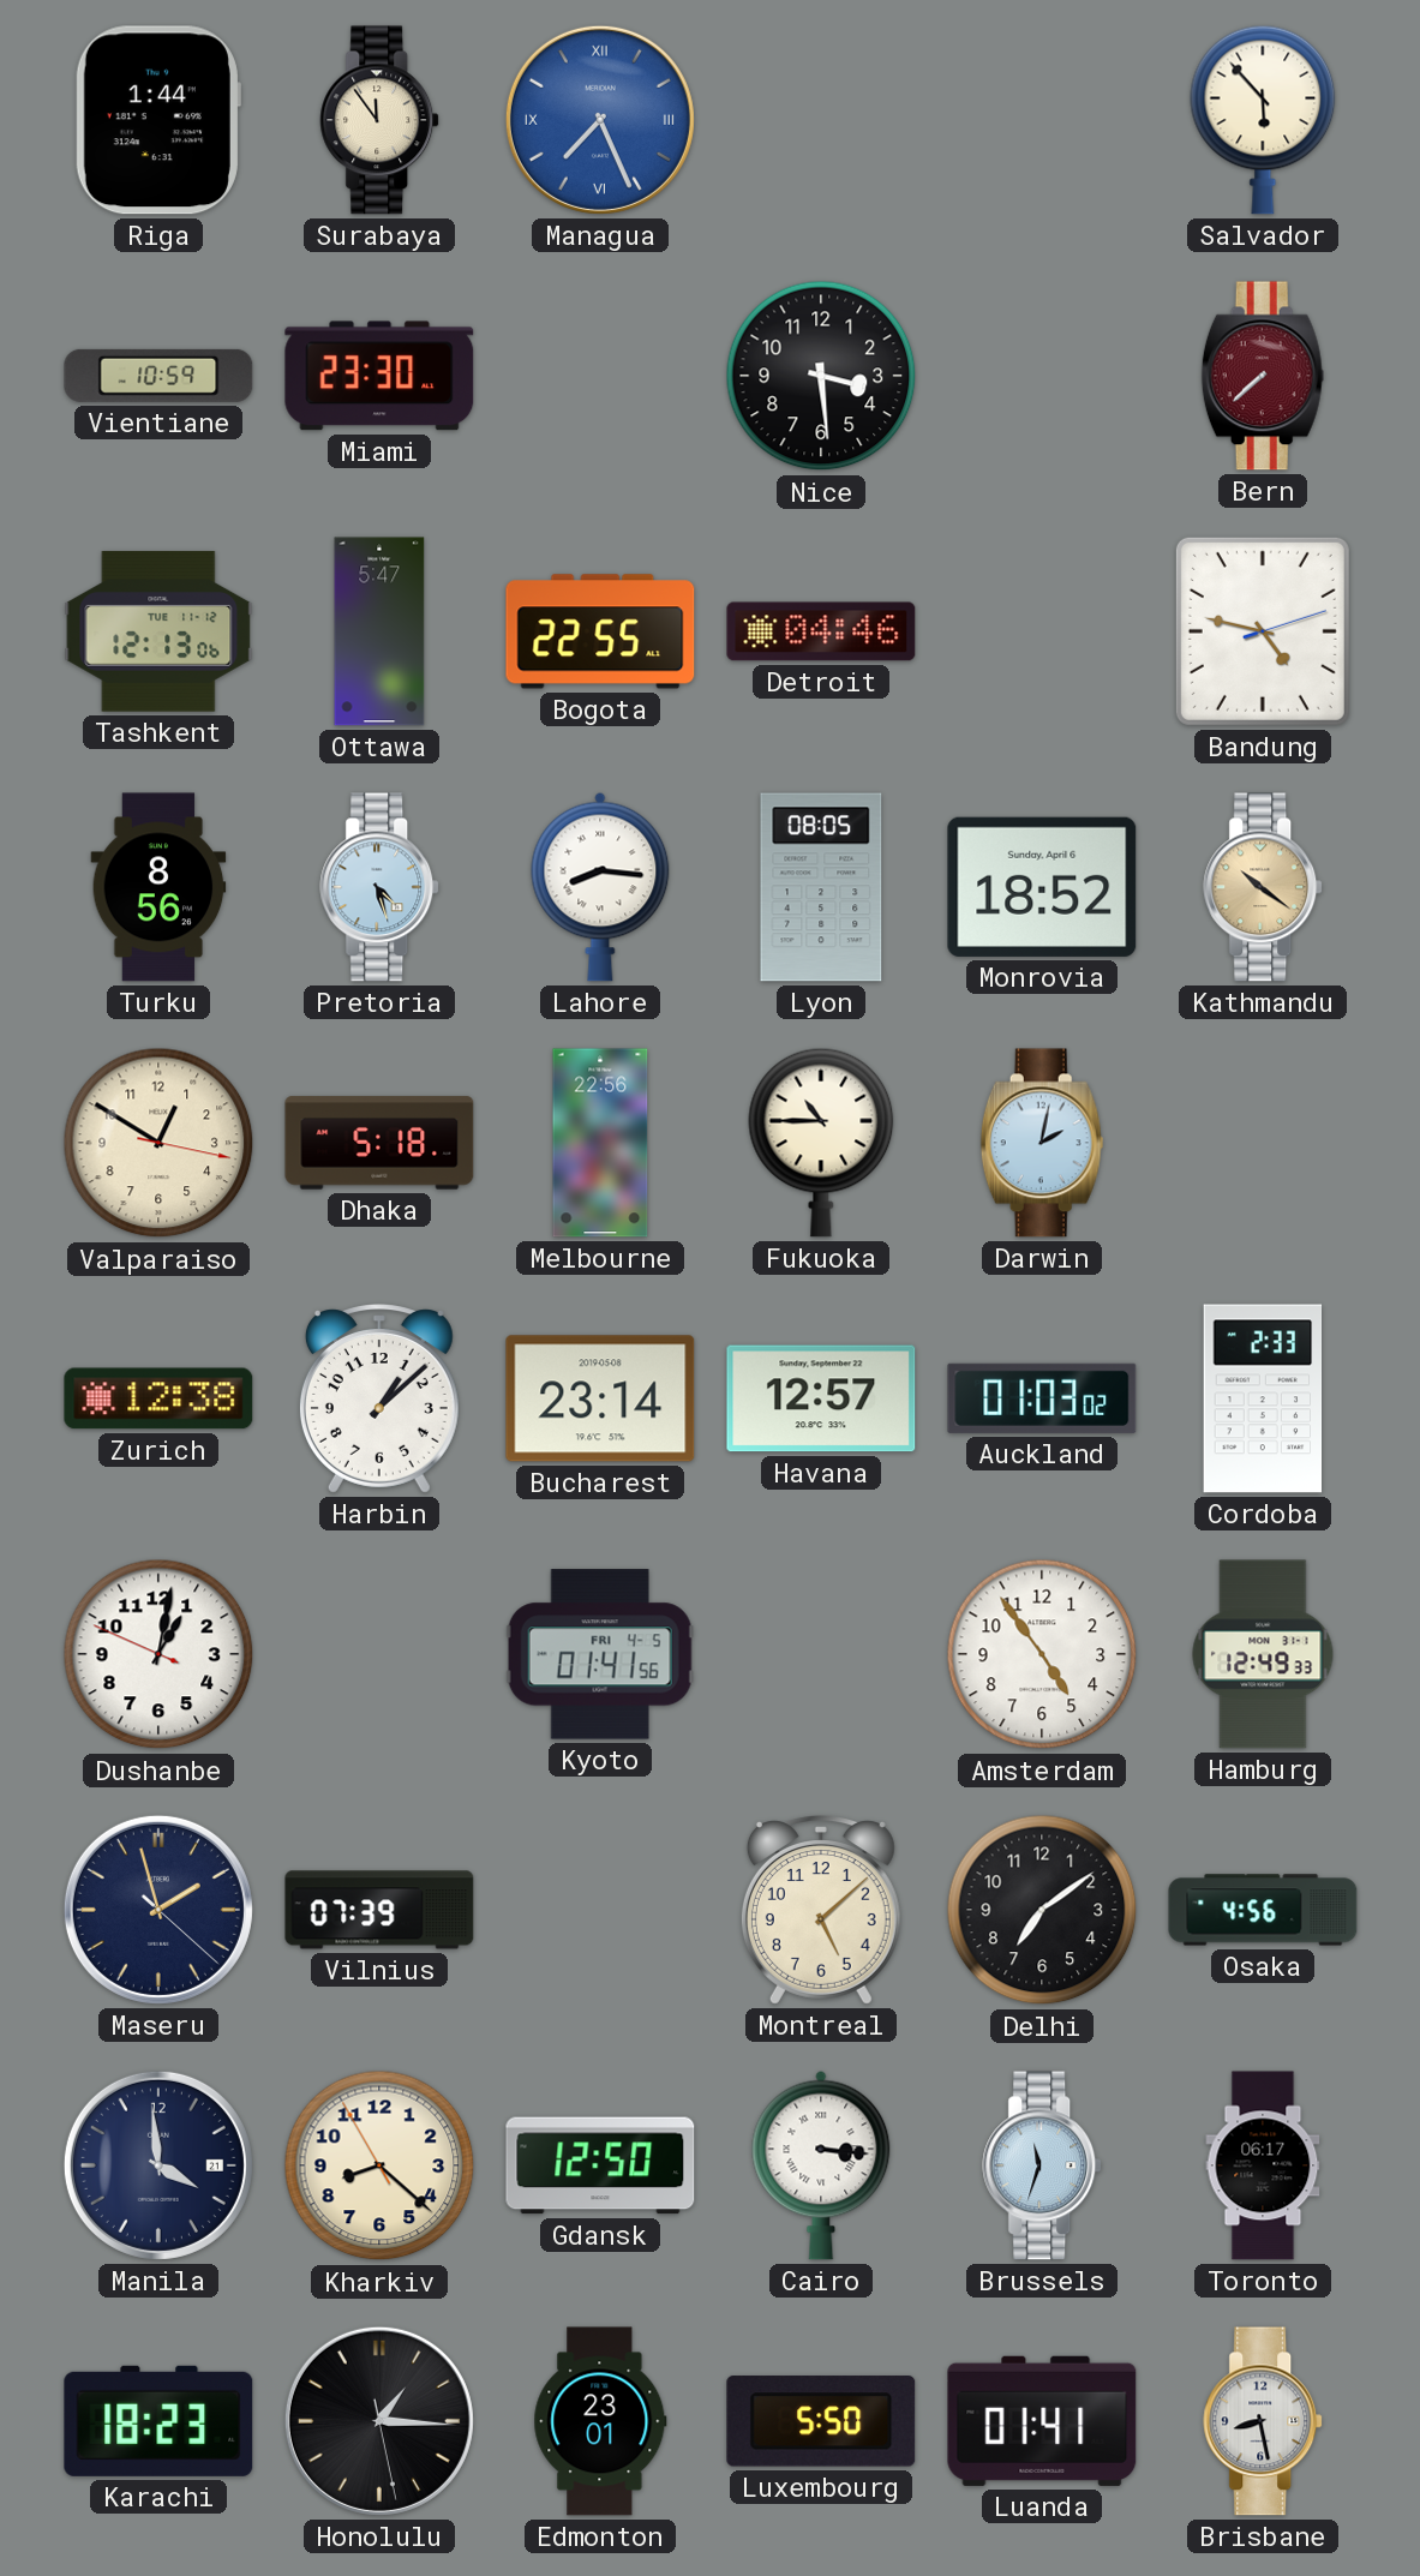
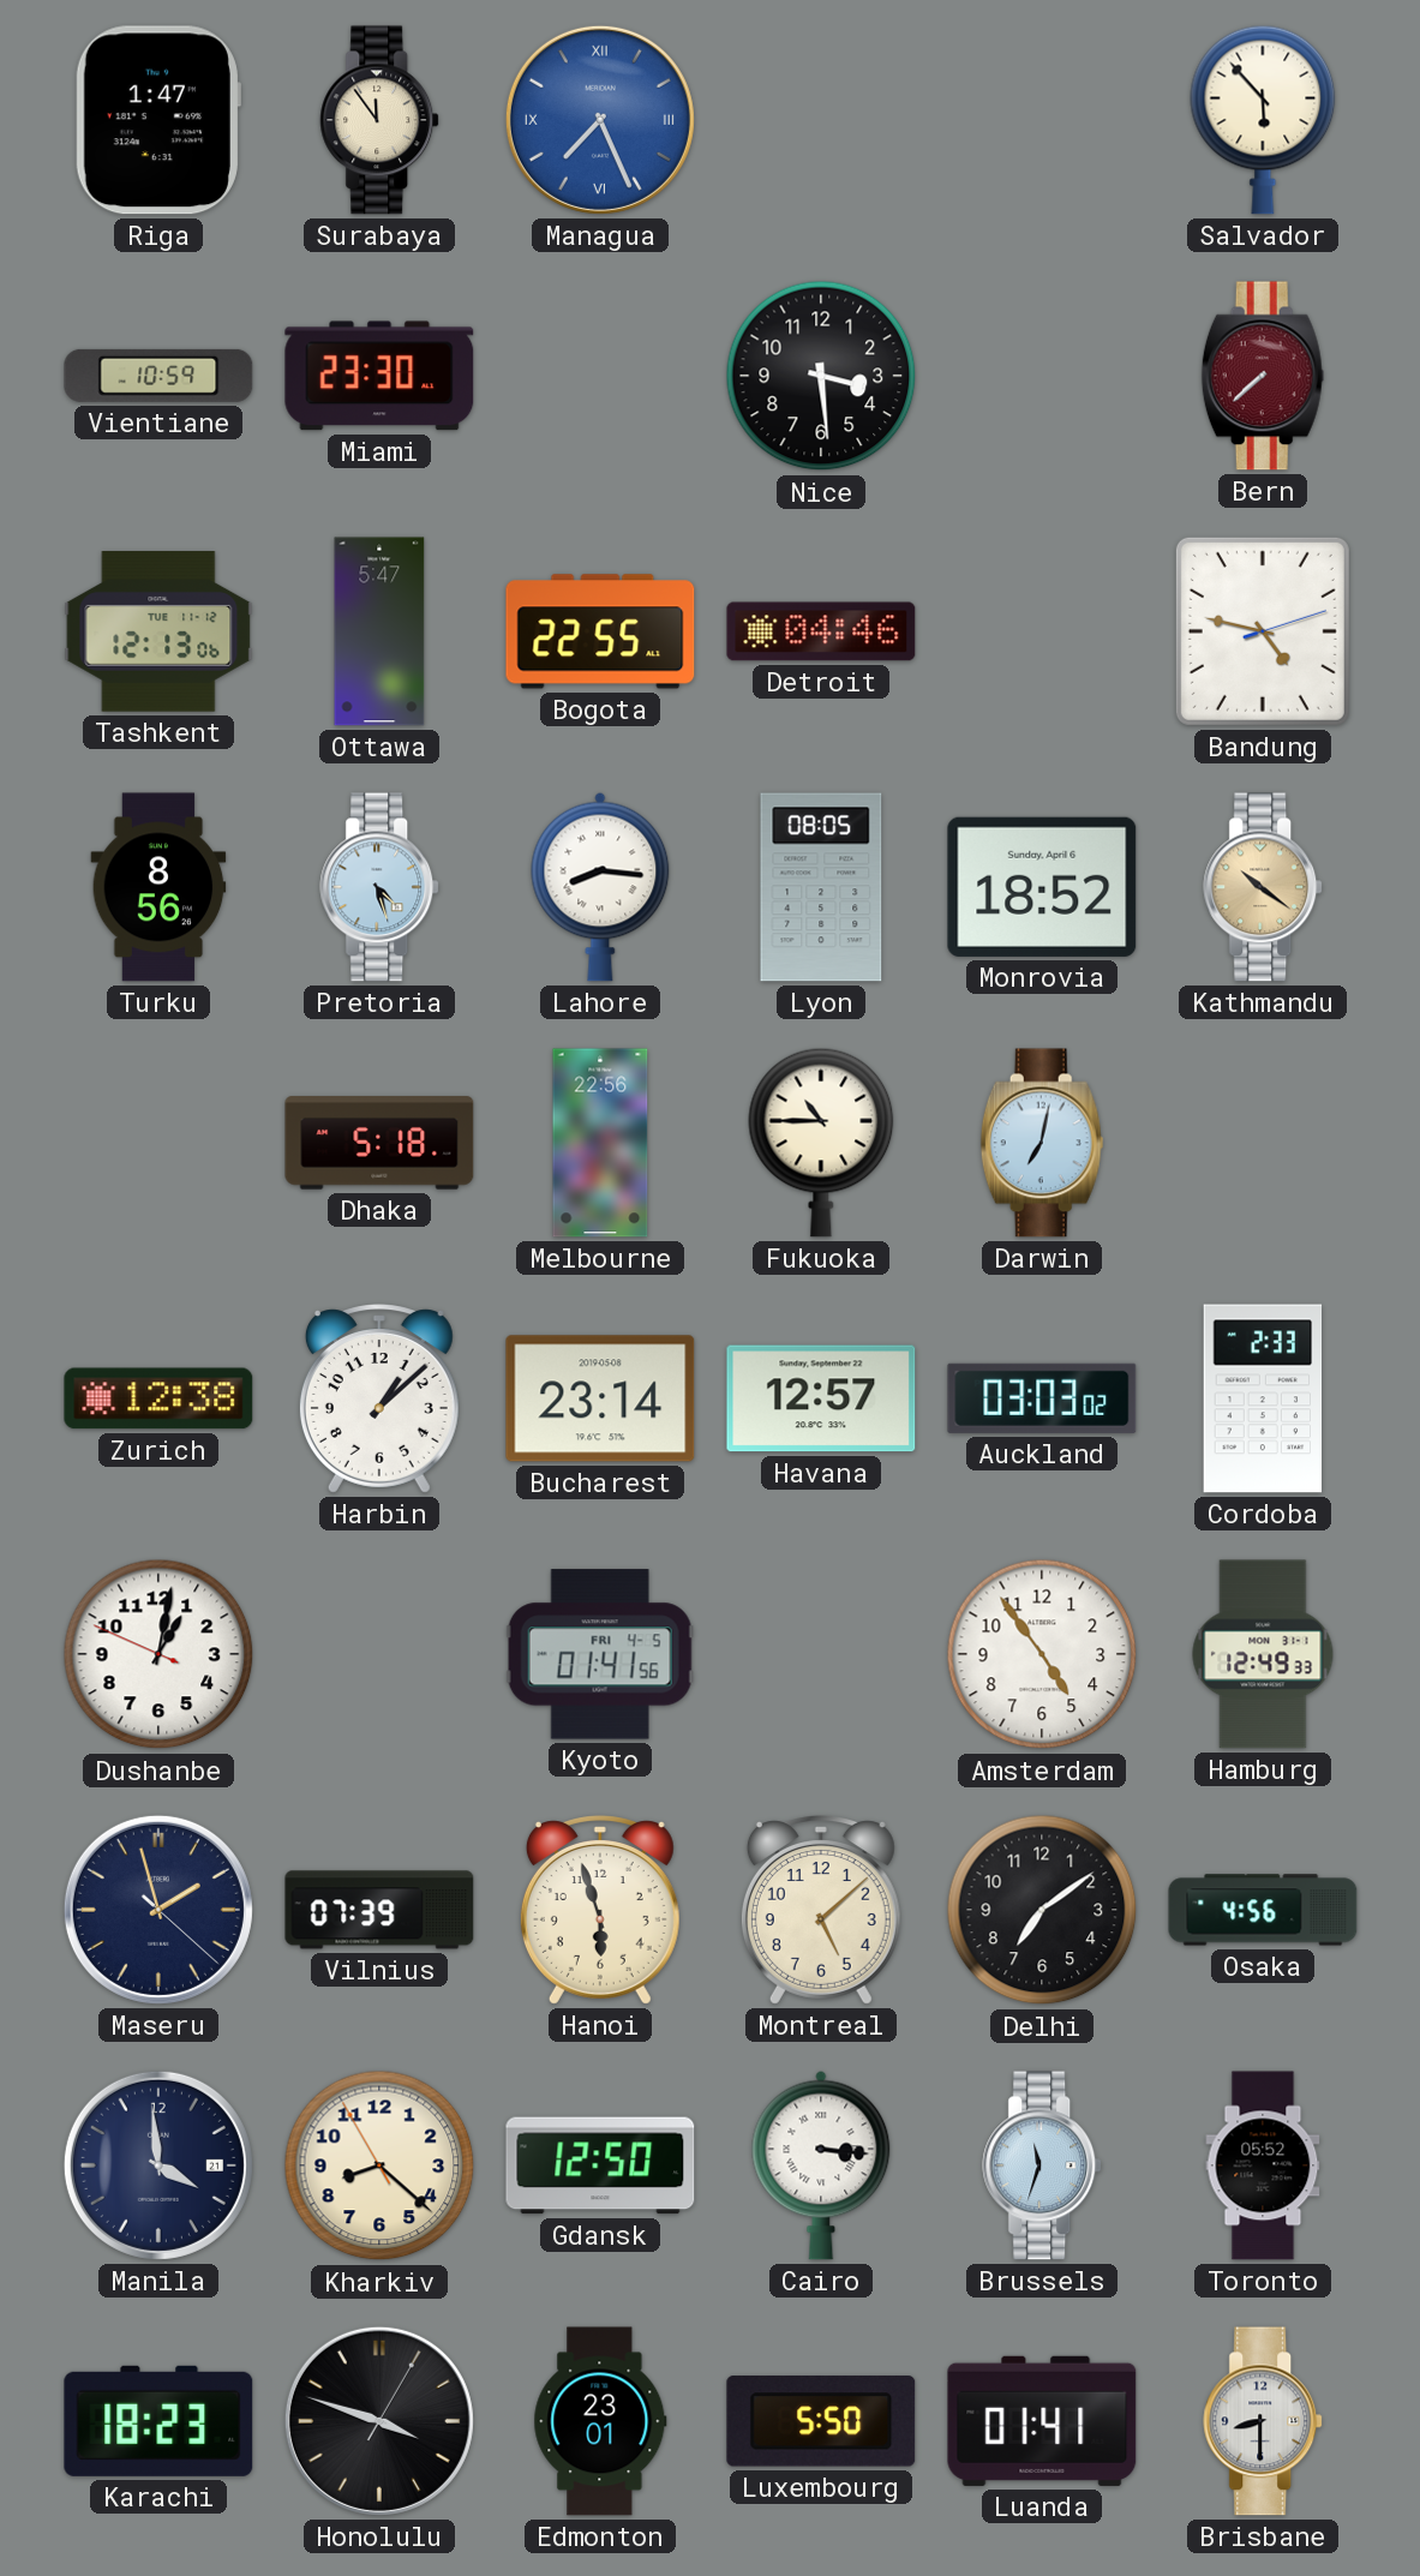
Riga: 1:44 -> 1:47 (158, 120)
Valparaiso: 12:50 -> none (158, 1143)
Darwin: 2:02 -> 7:02 (1042, 1143)
Auckland: 01:03 -> 03:03 (1042, 1398)
Hanoi: none -> 5:57 (600, 1910)
Toronto: 06:17 -> 05:52 (1263, 2165)
Honolulu: 1:15 -> 3:48 (379, 2421)
Brisbane: 8:28 -> 8:30 (1264, 2421)
